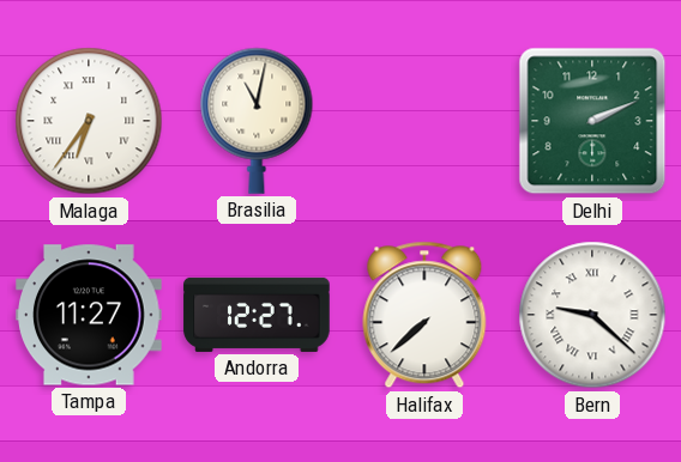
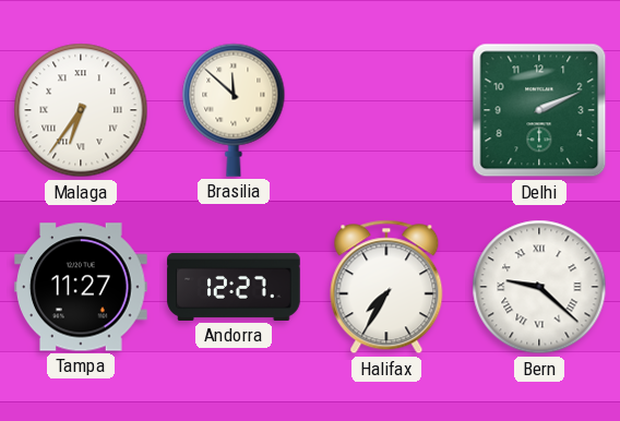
Brasilia: 11:02 -> 11:52 (234, 110)
Halifax: 7:38 -> 7:35 (386, 287)
